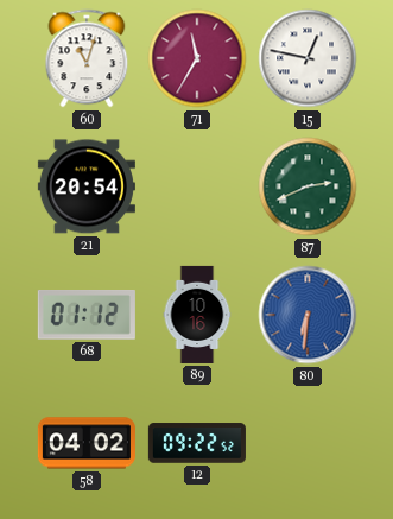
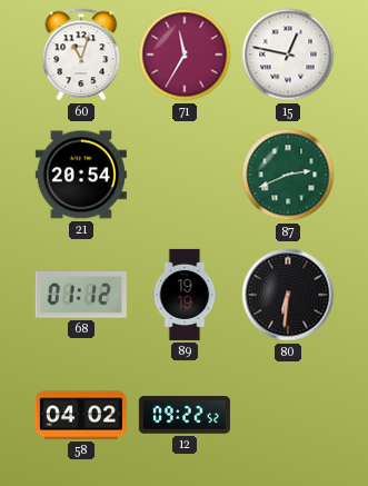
89: 10:16 -> 19:19 (185, 295)
80 dial: blue -> black (288, 295)
